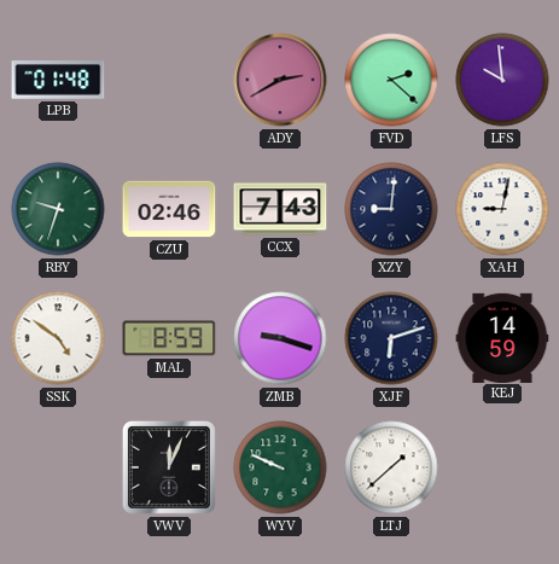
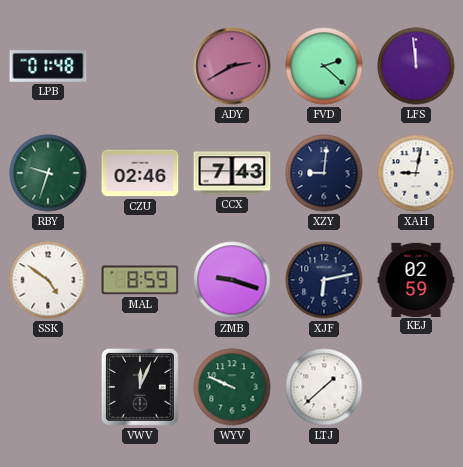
LFS: 9:59 -> 11:59 (416, 66)
XJF: 6:12 -> 6:13 (324, 280)
KEJ: 14:59 -> 02:59 (416, 279)
